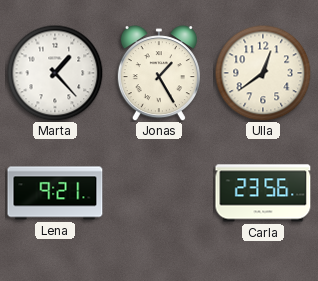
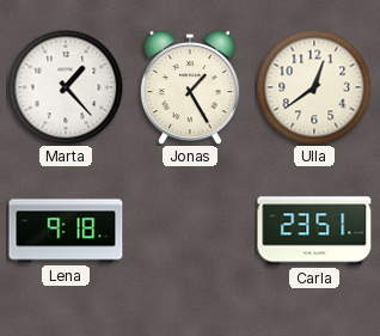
Lena: 9:21 -> 9:18 (66, 231)
Carla: 23:56 -> 23:51 (314, 231)
